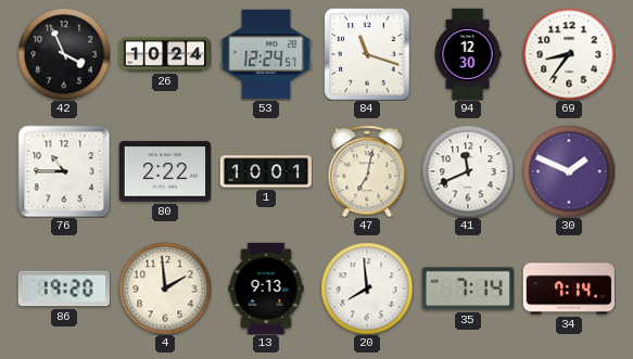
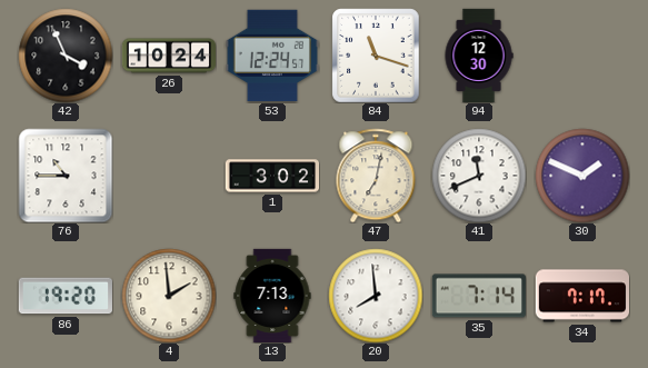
69: 8:36 -> none (569, 54)
80: 2:22 -> none (164, 171)
1: 10:01 -> 3:02 (271, 176)
13: 9:13 -> 7:13 (272, 295)
34: 7:14 -> 7:17 (581, 296)
